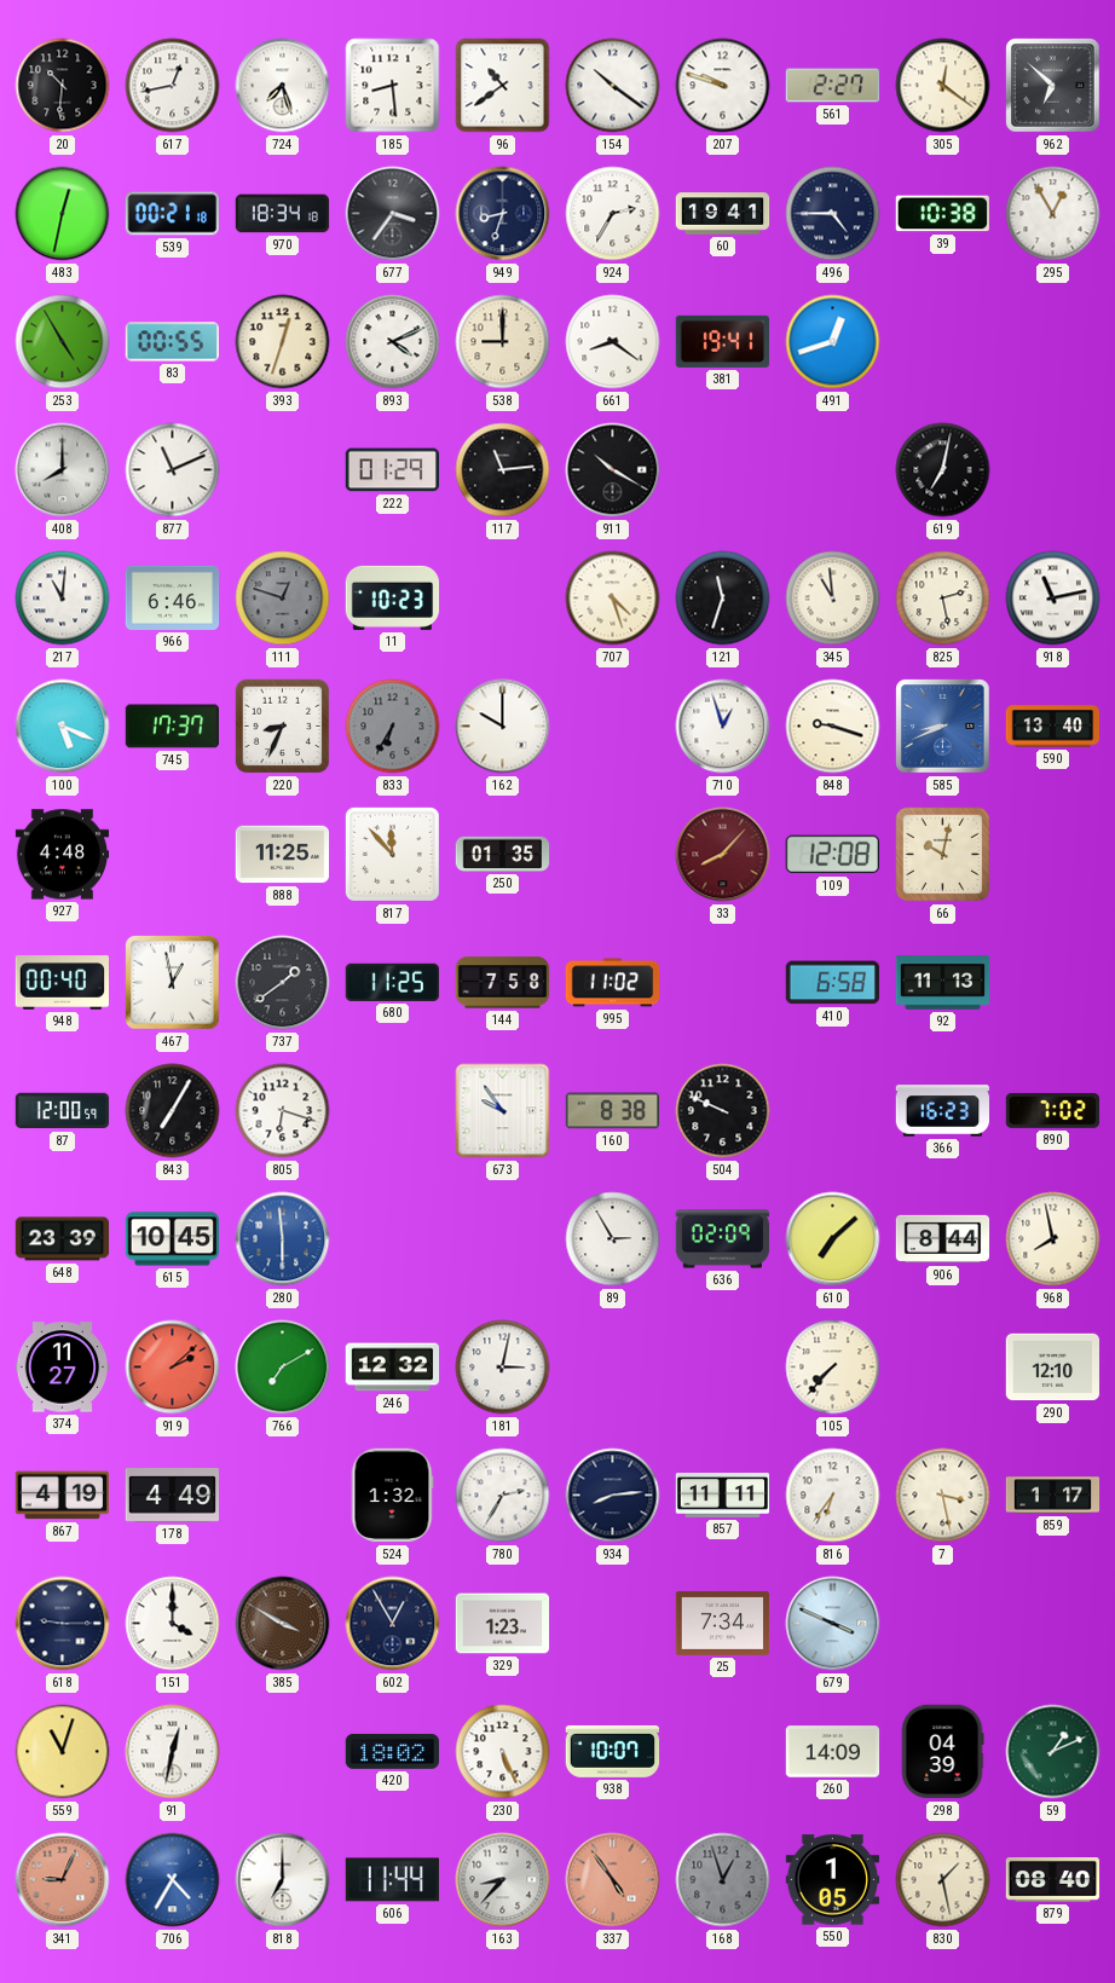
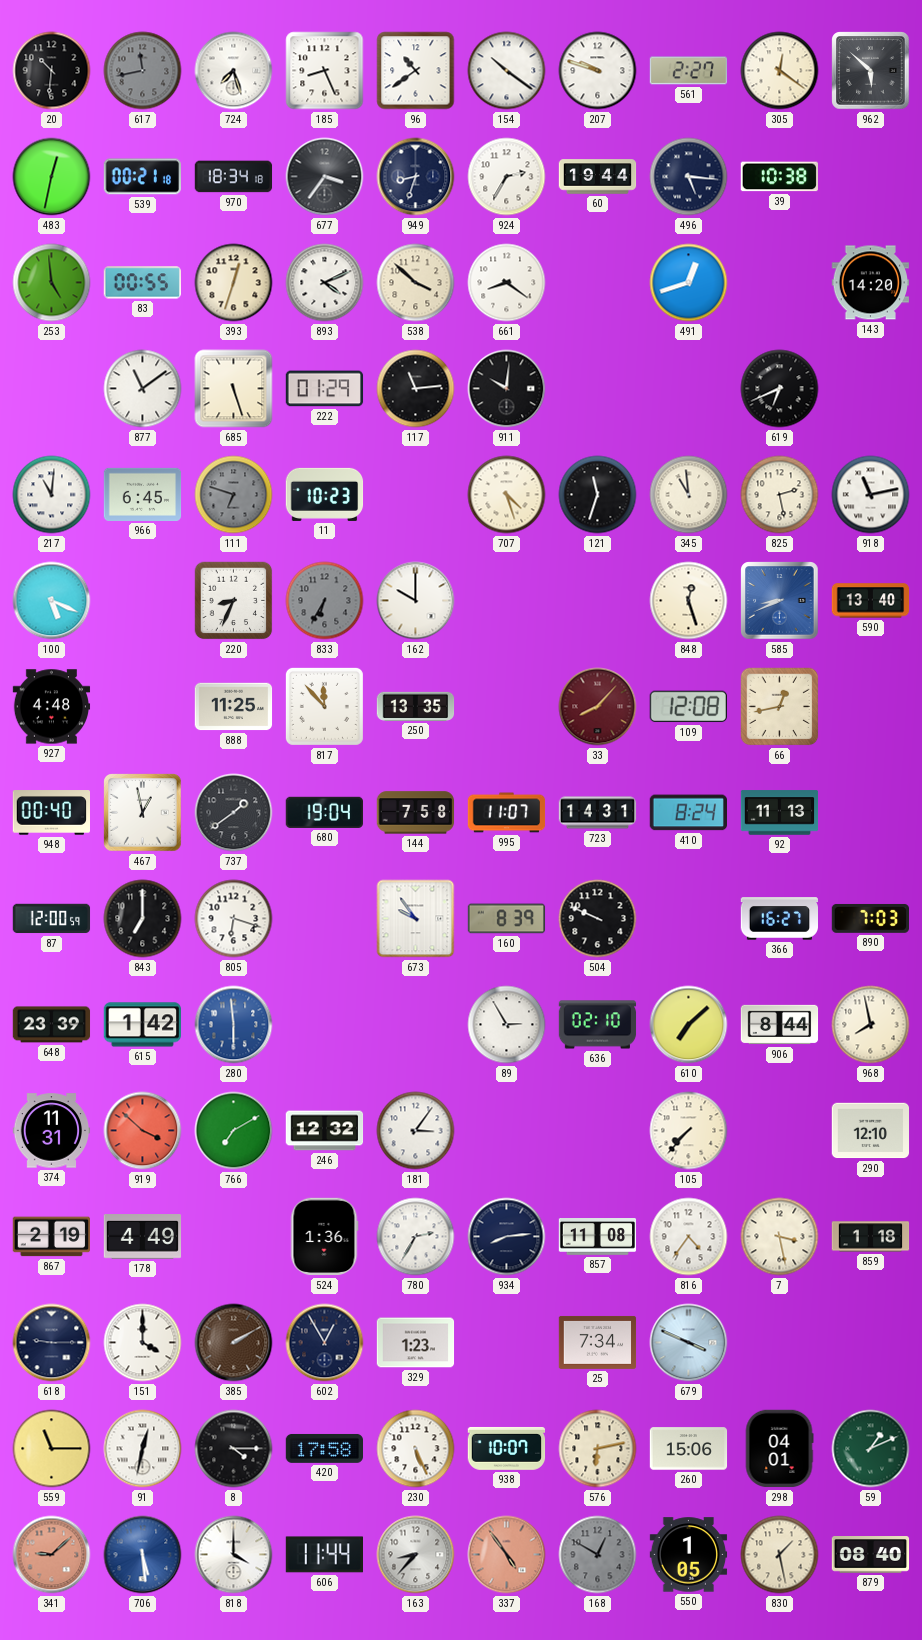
617: 12:43 -> 11:43 (143, 71)
617 dial: white -> grey (143, 71)
185: 8:29 -> 8:26 (325, 71)
962: 6:52 -> 5:52 (871, 71)
60: 19:41 -> 19:44 (598, 177)
496: 4:45 -> 5:16 (689, 177)
295: 12:55 -> none (1053, 214)
253: 4:55 -> 4:59 (52, 283)
538: 9:00 -> 3:52 (416, 283)
381: 19:41 -> none (722, 341)
143: none -> 14:20 (870, 283)
408: 8:00 -> none (63, 470)
877: 11:11 -> 11:09 (143, 389)
685: none -> 5:27 (234, 389)
911: 10:20 -> 10:01 (507, 389)
619: 7:02 -> 6:41 (780, 389)
966: 6:46 -> 6:45 (143, 494)
111: 12:48 -> 6:48 (234, 495)
745: 17:37 -> none (173, 727)
710: 12:57 -> none (723, 727)
848: 9:18 -> 12:27 (689, 601)
250: 01:35 -> 13:35 (416, 706)
66: 10:02 -> 12:43 (780, 707)
680: 11:25 -> 19:04 (324, 812)
995: 11:02 -> 11:07 (507, 813)
723: none -> 14:31 (598, 813)
410: 6:58 -> 8:24 (688, 813)
843: 7:05 -> 7:00 (143, 919)
160: 8:38 -> 8:39 (507, 919)
366: 16:23 -> 16:27 (780, 919)
890: 7:02 -> 7:03 (870, 918)
615: 10:45 -> 1:42 (143, 1025)
636: 02:09 -> 02:10 (598, 1025)
374: 11:27 -> 11:31 (52, 1131)
919: 2:08 -> 3:52 (143, 1131)
181: 3:02 -> 3:06 (416, 1131)
867: 4:19 -> 2:19 (51, 1237)
524: 1:32 -> 1:36 (324, 1237)
857: 11:11 -> 11:08 (598, 1237)
816: 6:36 -> 4:36 (689, 1237)
859: 1:17 -> 1:18 (871, 1237)
385: 3:50 -> 2:10 (234, 1343)
559: 11:03 -> 11:15 (52, 1449)
8: none -> 4:15 (234, 1449)
420: 18:02 -> 17:58 (325, 1448)
576: none -> 6:13 (598, 1449)
260: 14:09 -> 15:06 (689, 1449)
298: 04:39 -> 04:01 (779, 1449)
341: 9:04 -> 9:08 (52, 1555)
706: 4:35 -> 5:29 (143, 1555)
818: 7:00 -> 4:00 (234, 1555)
168: 12:57 -> 12:50 (598, 1555)
